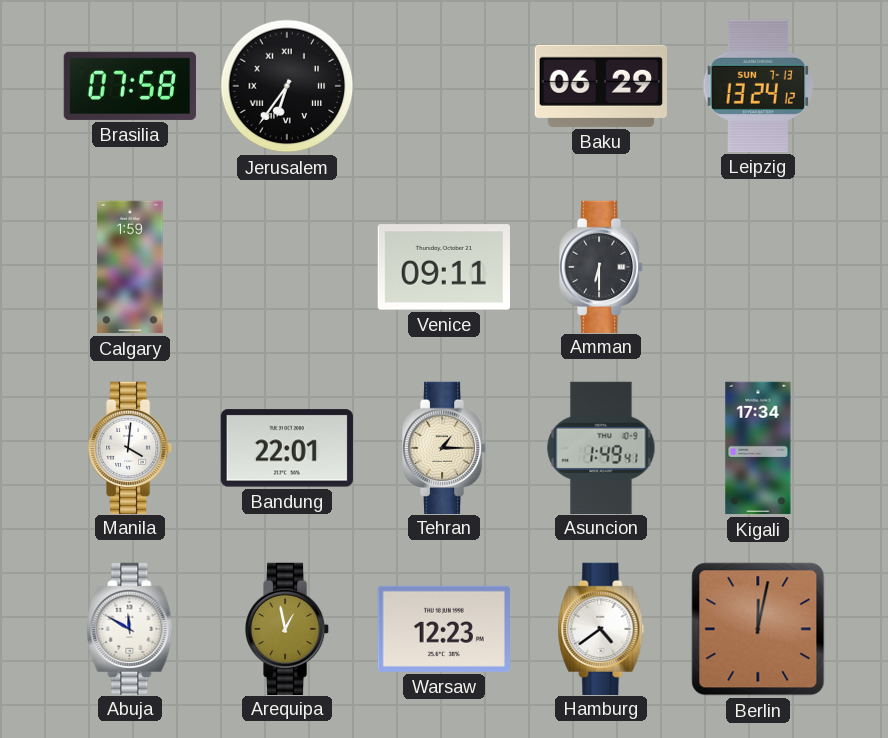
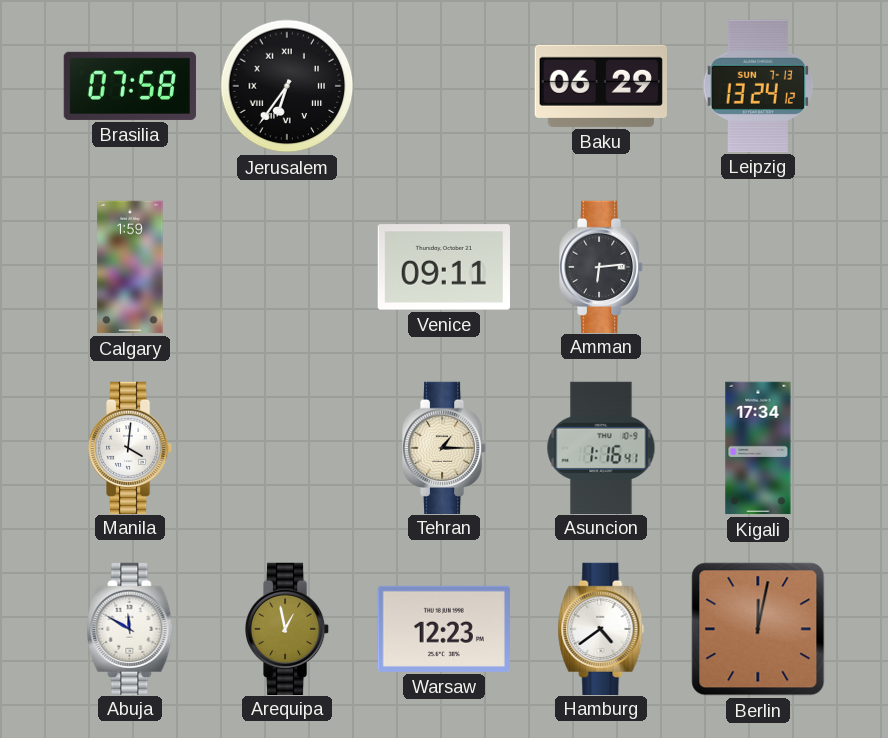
Amman: 6:30 -> 6:14 (601, 266)
Bandung: 22:01 -> none (287, 448)
Asuncion: 1:49 -> 1:16 (601, 447)
